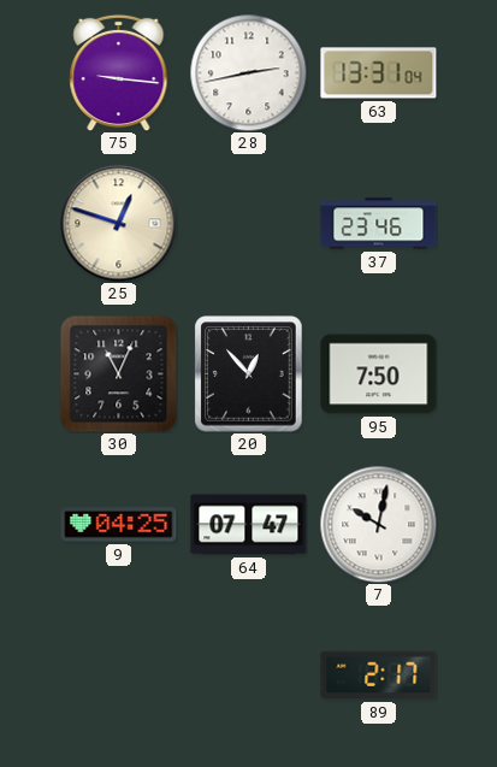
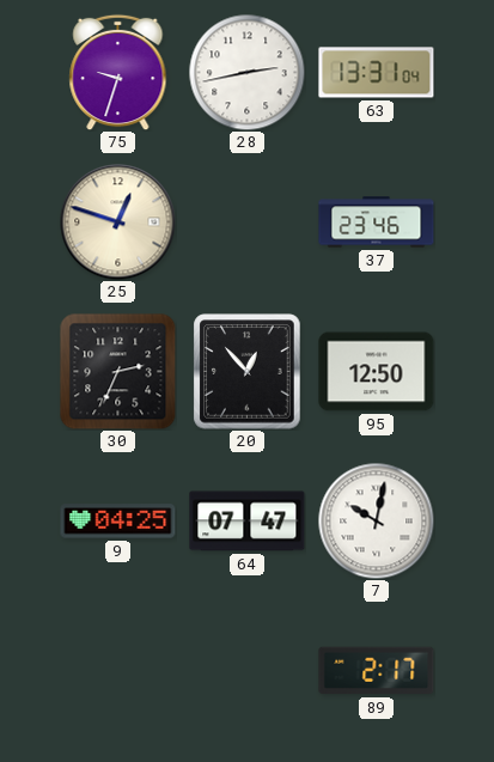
75: 9:16 -> 9:33 (118, 72)
30: 11:04 -> 2:34 (118, 372)
95: 7:50 -> 12:50 (377, 372)
